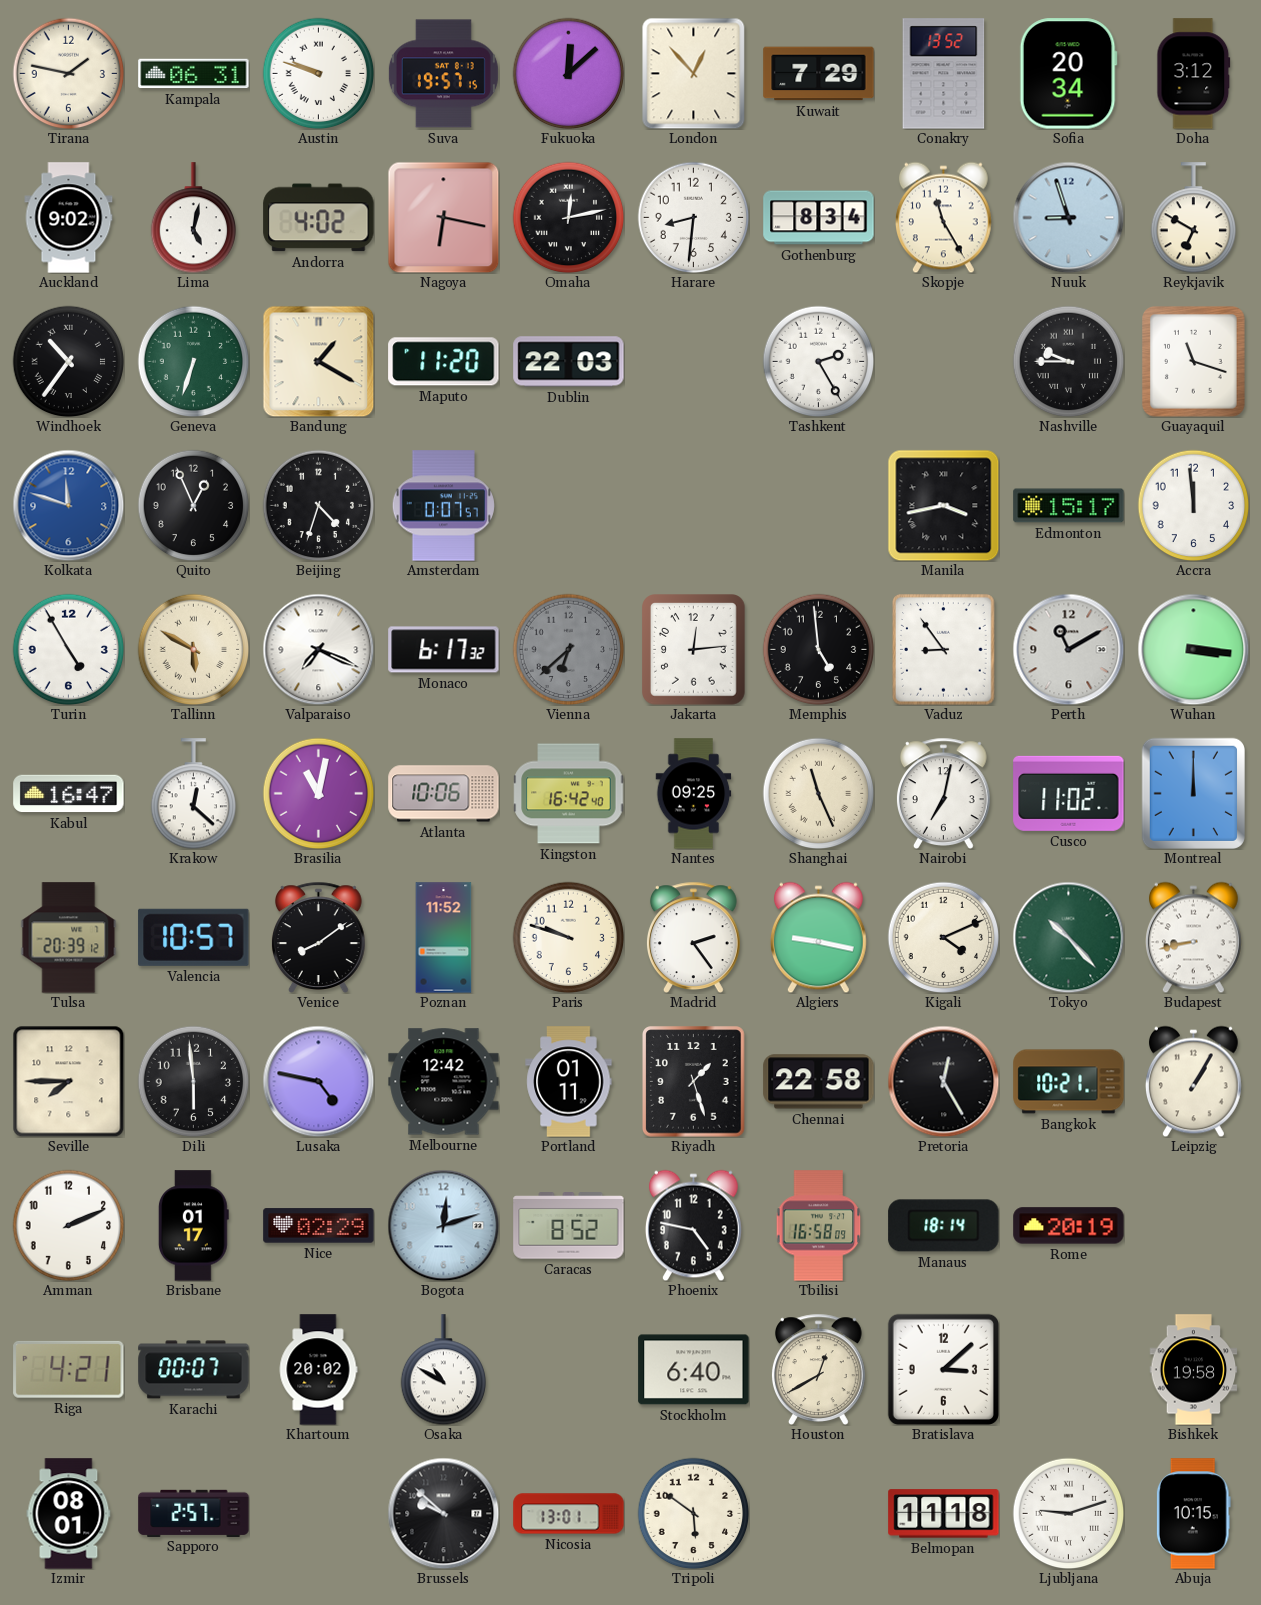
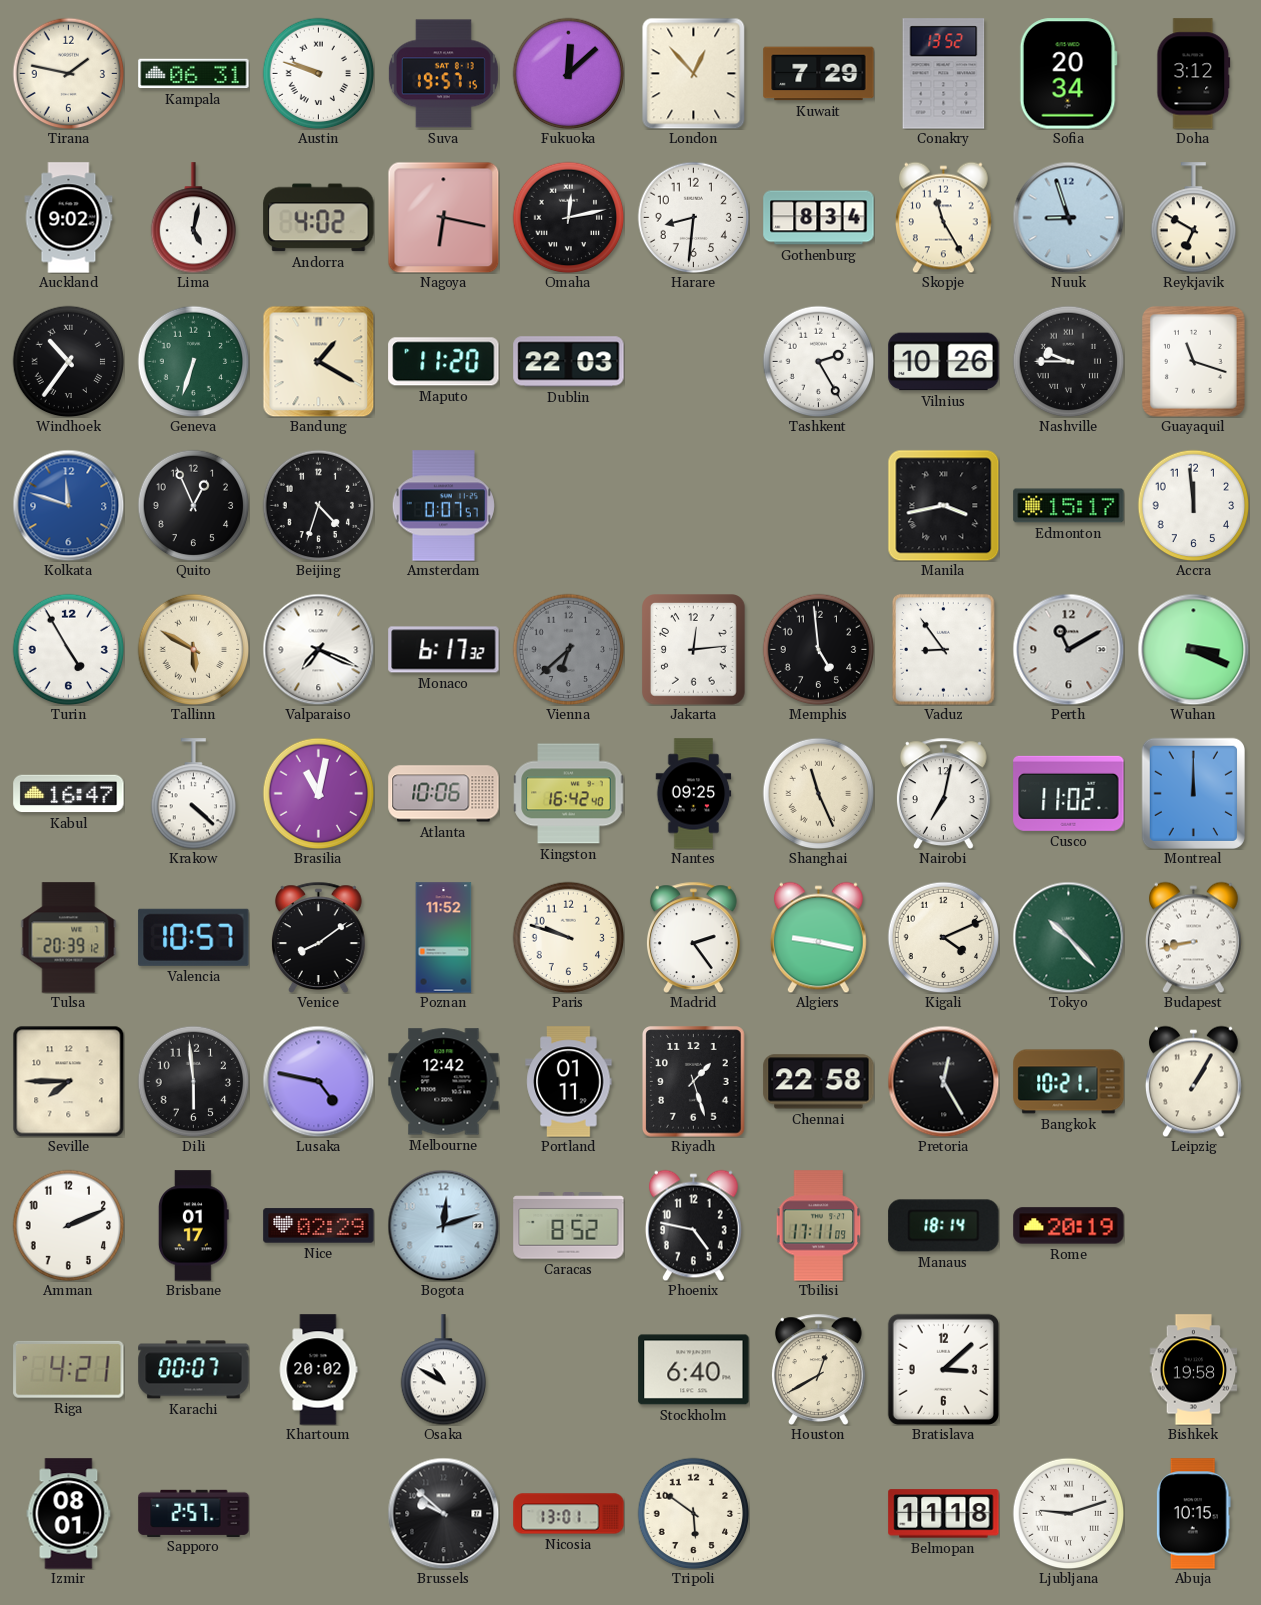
Vilnius: none -> 10:26 (944, 362)
Wuhan: 3:16 -> 3:19 (1193, 649)
Krakow: 12:22 -> 4:22 (193, 794)
Tbilisi: 16:58 -> 17:11 (819, 1226)
